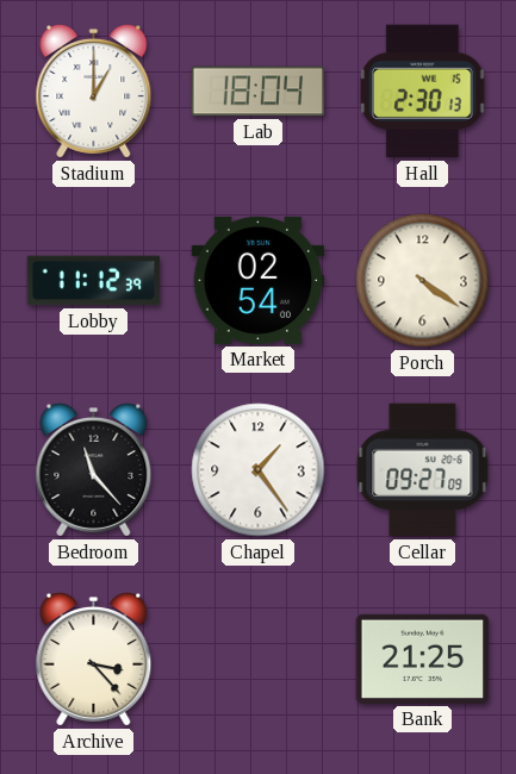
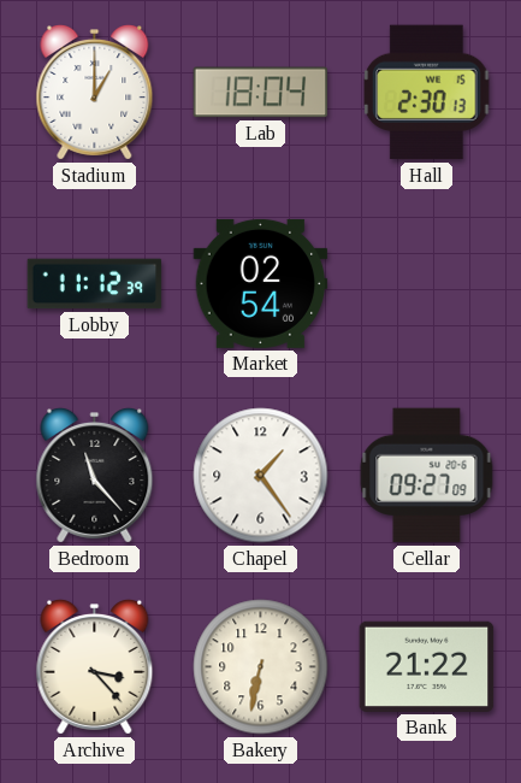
Porch: 4:21 -> none (423, 281)
Bakery: none -> 6:32 (261, 667)
Bank: 21:25 -> 21:22 (427, 666)
